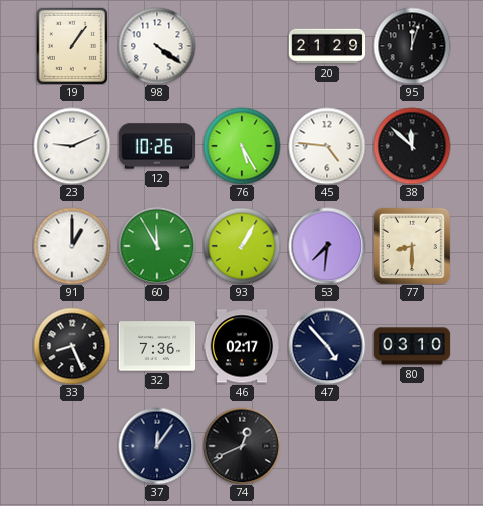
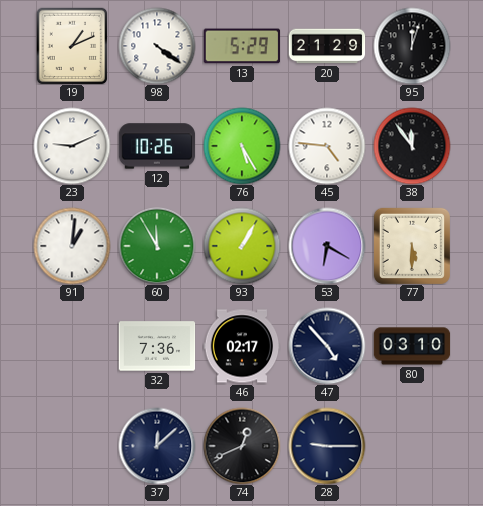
19: 1:06 -> 1:11 (72, 46)
13: none -> 5:29 (242, 46)
38: 11:52 -> 11:54 (412, 146)
91: 1:00 -> 1:01 (72, 246)
53: 7:31 -> 6:20 (327, 246)
77: 8:30 -> 5:30 (412, 246)
33: 8:26 -> none (72, 346)
37: 12:06 -> 12:08 (157, 446)
28: none -> 9:15 (327, 446)
